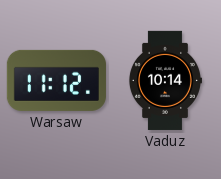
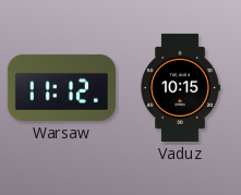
Vaduz: 10:14 -> 10:15 (180, 87)
